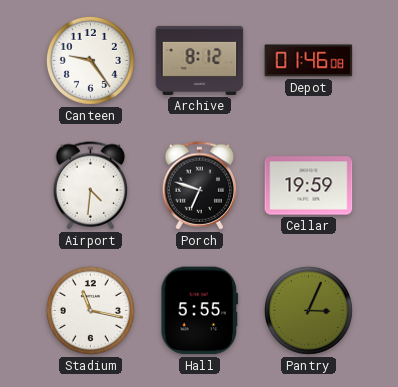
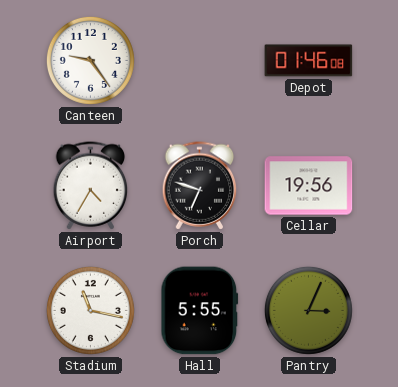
Archive: 8:12 -> none (200, 60)
Airport: 4:31 -> 4:35 (91, 186)
Cellar: 19:59 -> 19:56 (309, 186)
